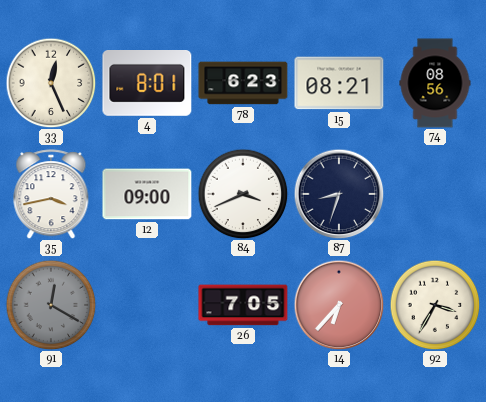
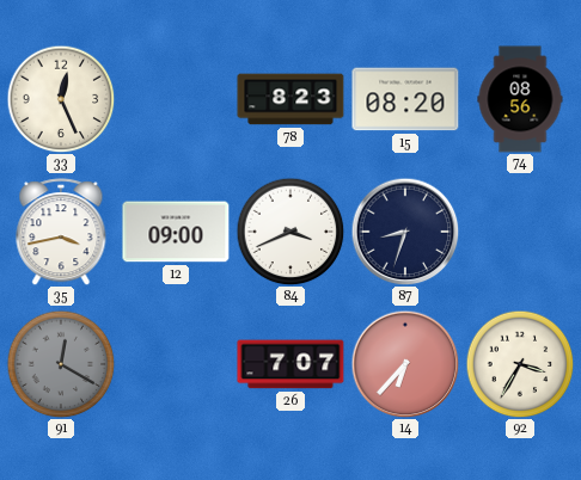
4: 8:01 -> none (147, 84)
78: 6:23 -> 8:23 (290, 99)
15: 08:21 -> 08:20 (405, 99)
26: 7:05 -> 7:07 (290, 364)
